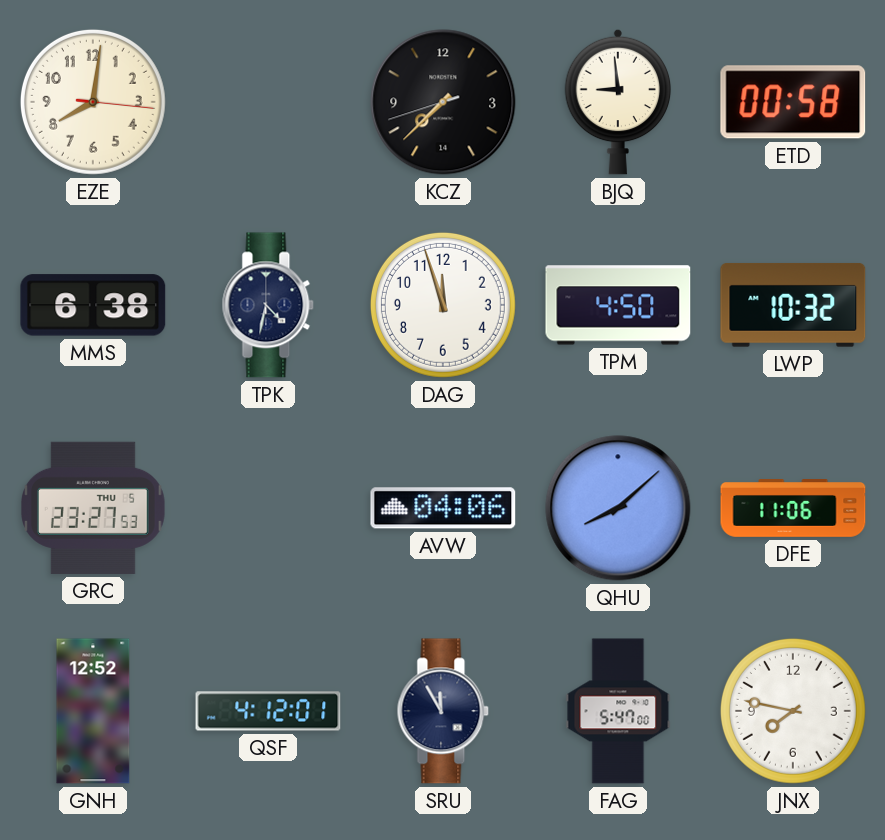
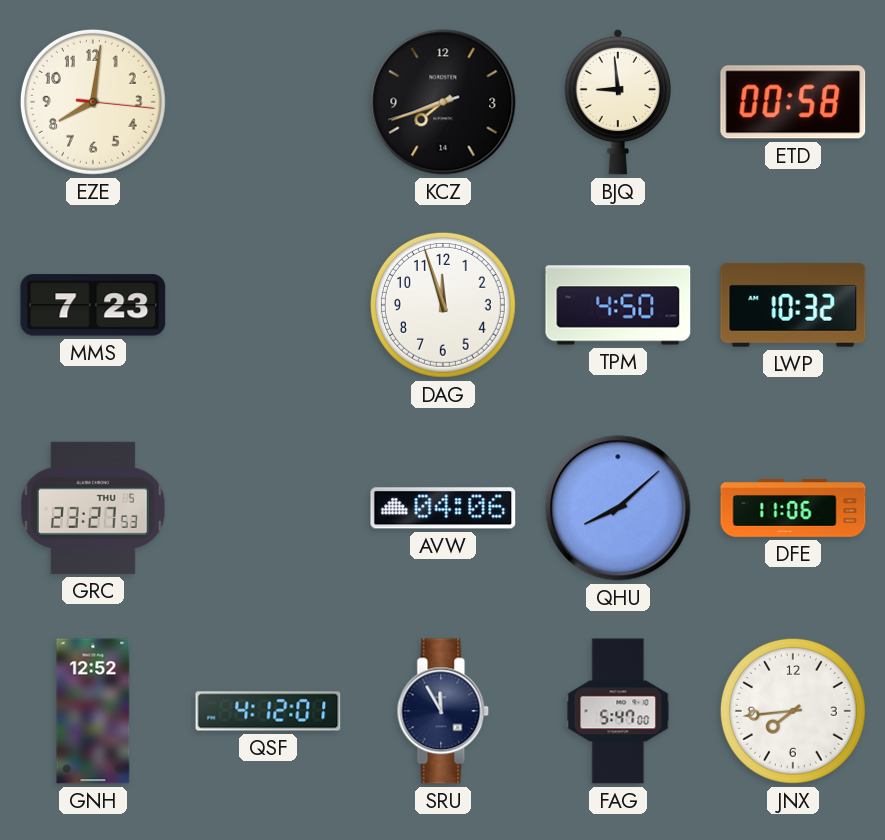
KCZ: 7:37 -> 7:41 (443, 102)
MMS: 6:38 -> 7:23 (93, 305)
TPK: 4:32 -> none (268, 305)
JNX: 7:47 -> 7:44 (793, 711)
